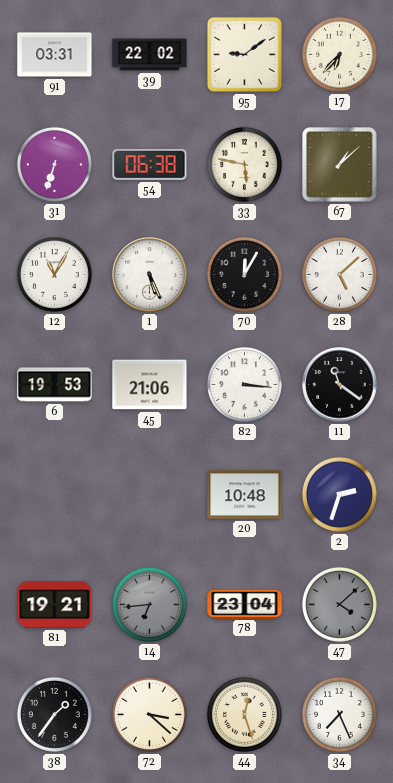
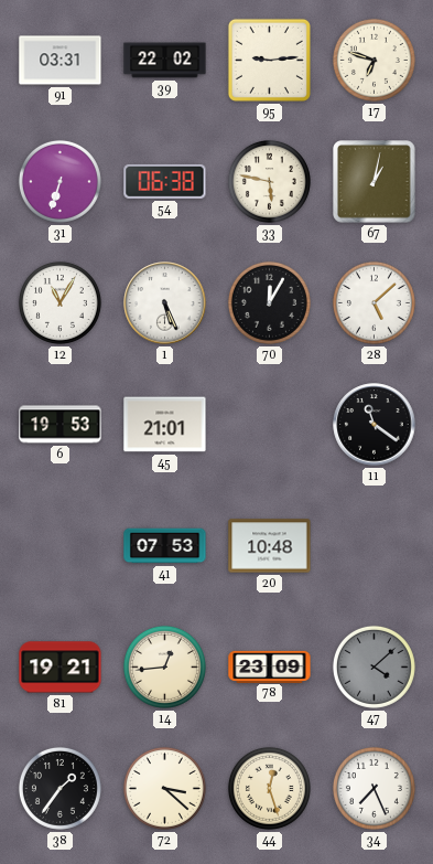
95: 9:09 -> 9:14 (269, 60)
17: 6:37 -> 6:48 (374, 60)
67: 1:08 -> 1:02 (375, 182)
45: 21:06 -> 21:01 (165, 425)
82: 3:16 -> none (244, 384)
41: none -> 07:53 (165, 546)
2: 2:33 -> none (339, 494)
14: 6:44 -> 12:44 (164, 666)
14 dial: grey -> cream (164, 666)
78: 23:04 -> 23:09 (270, 666)
